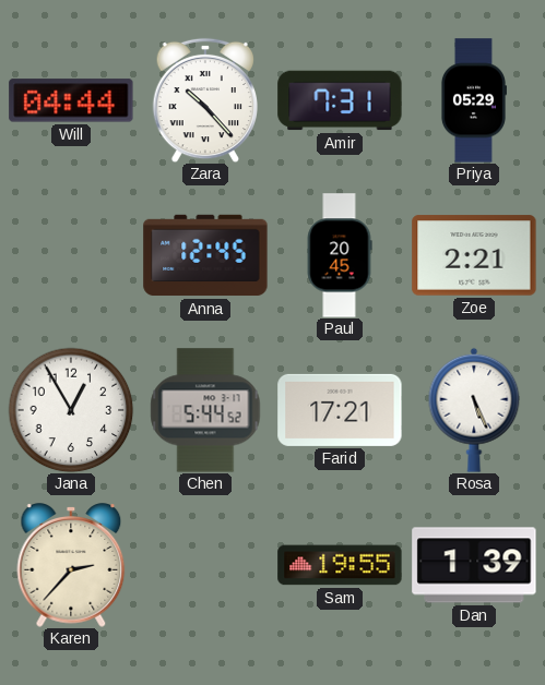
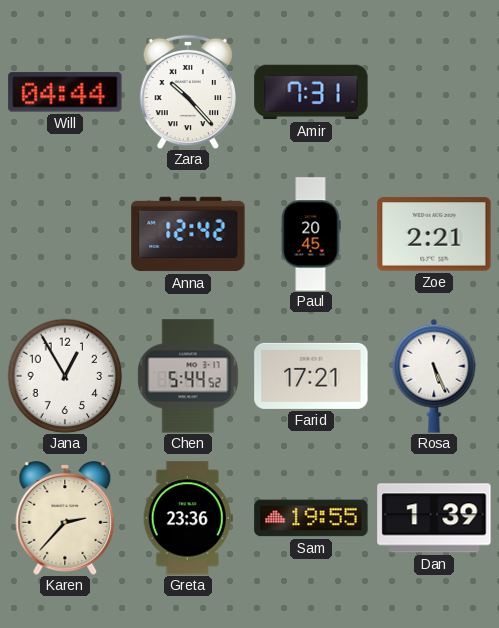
Priya: 05:29 -> none (473, 100)
Anna: 12:45 -> 12:42 (188, 234)
Greta: none -> 23:36 (188, 518)
